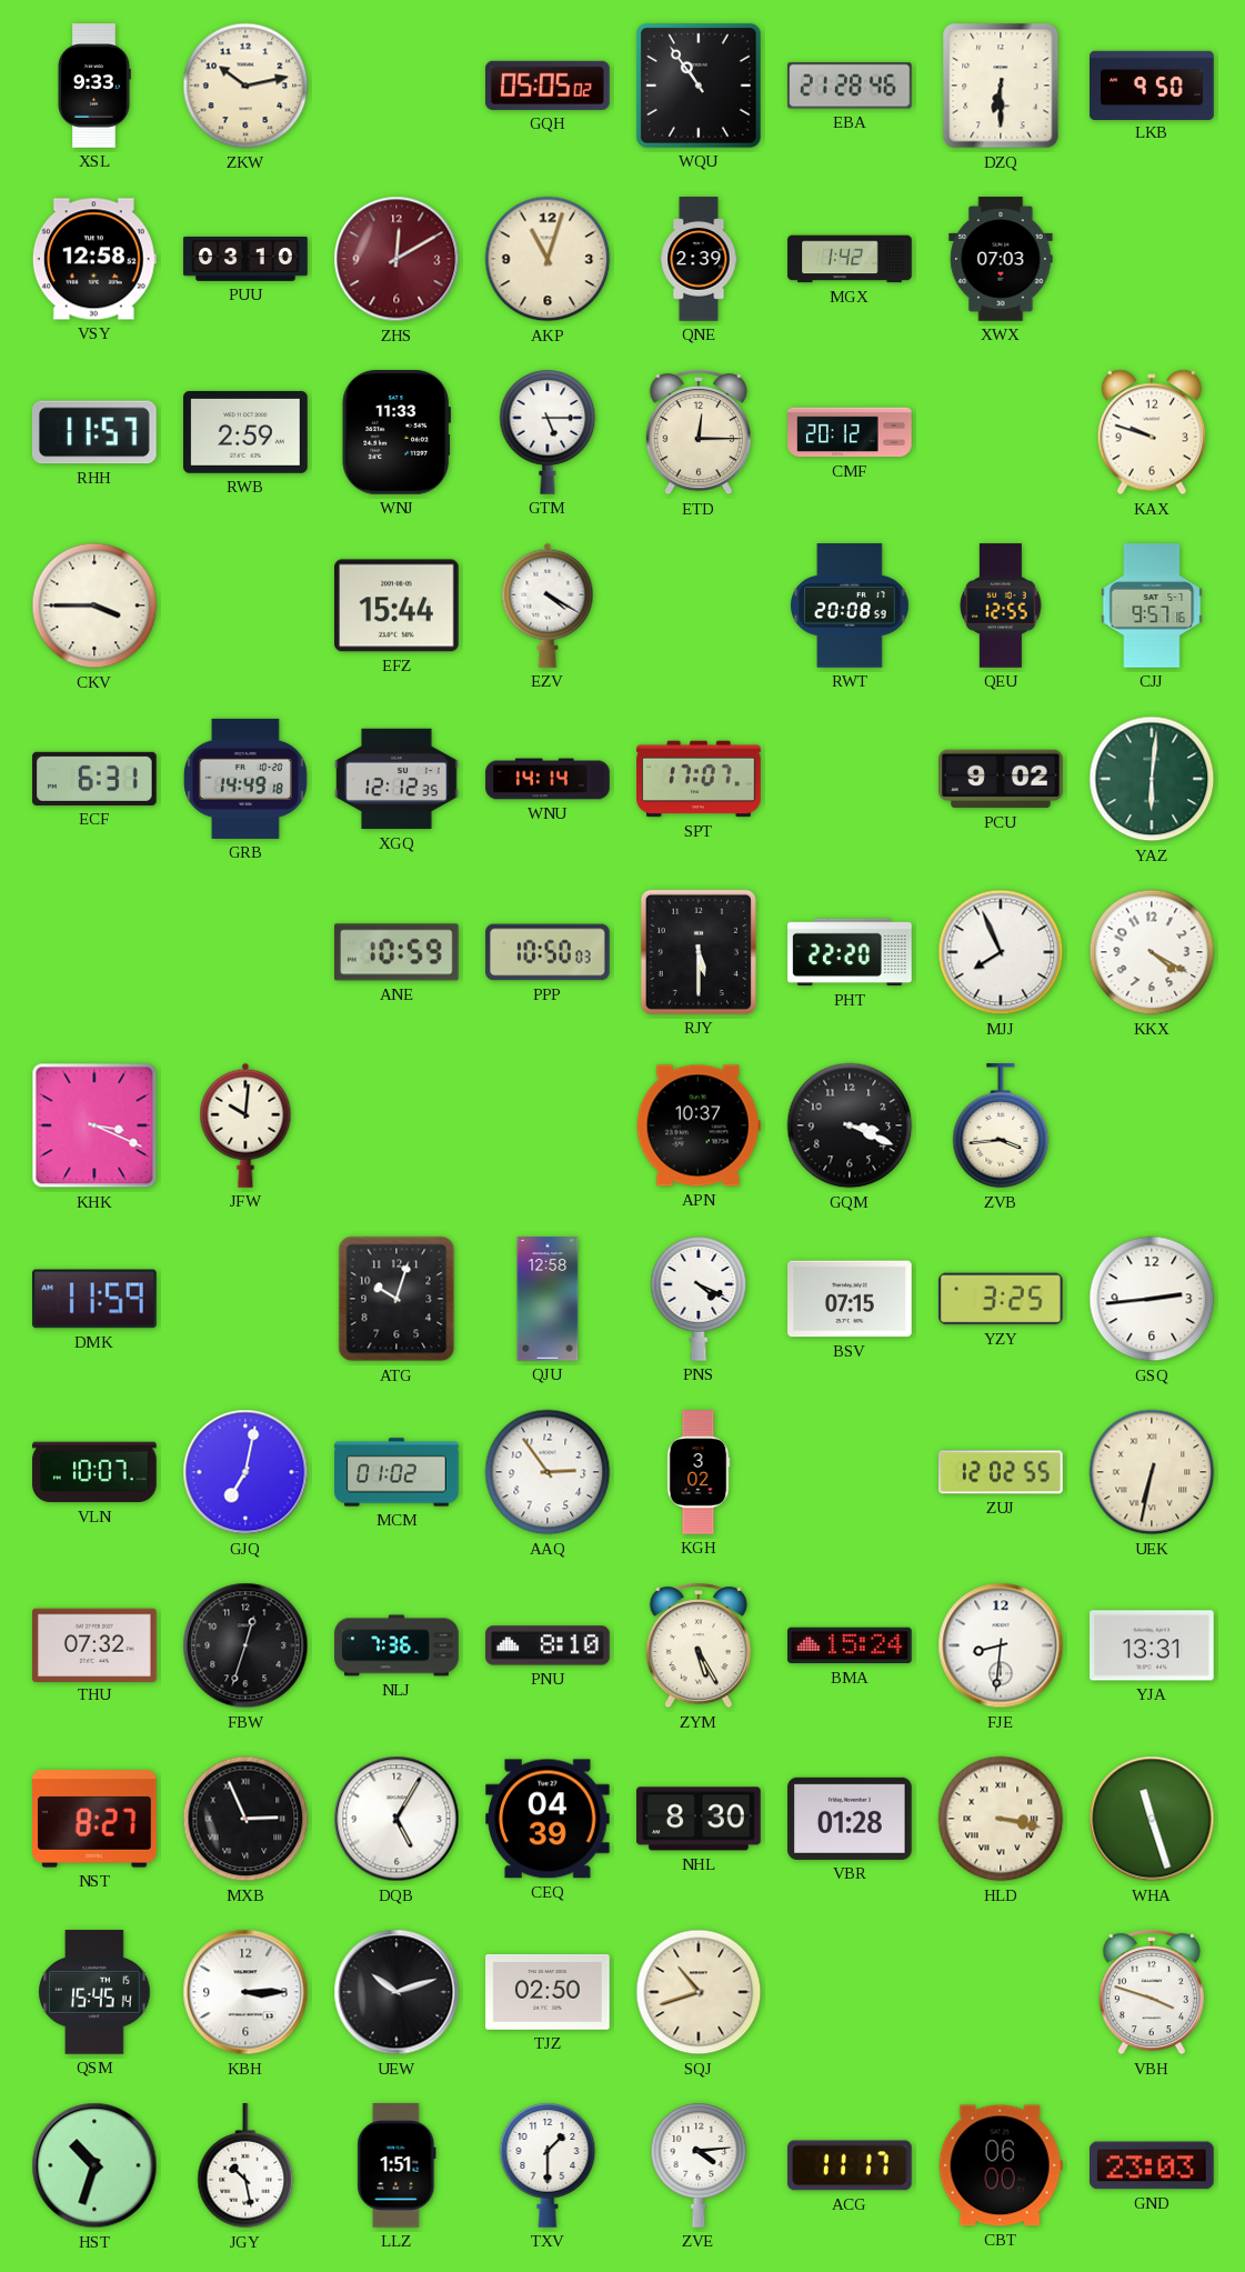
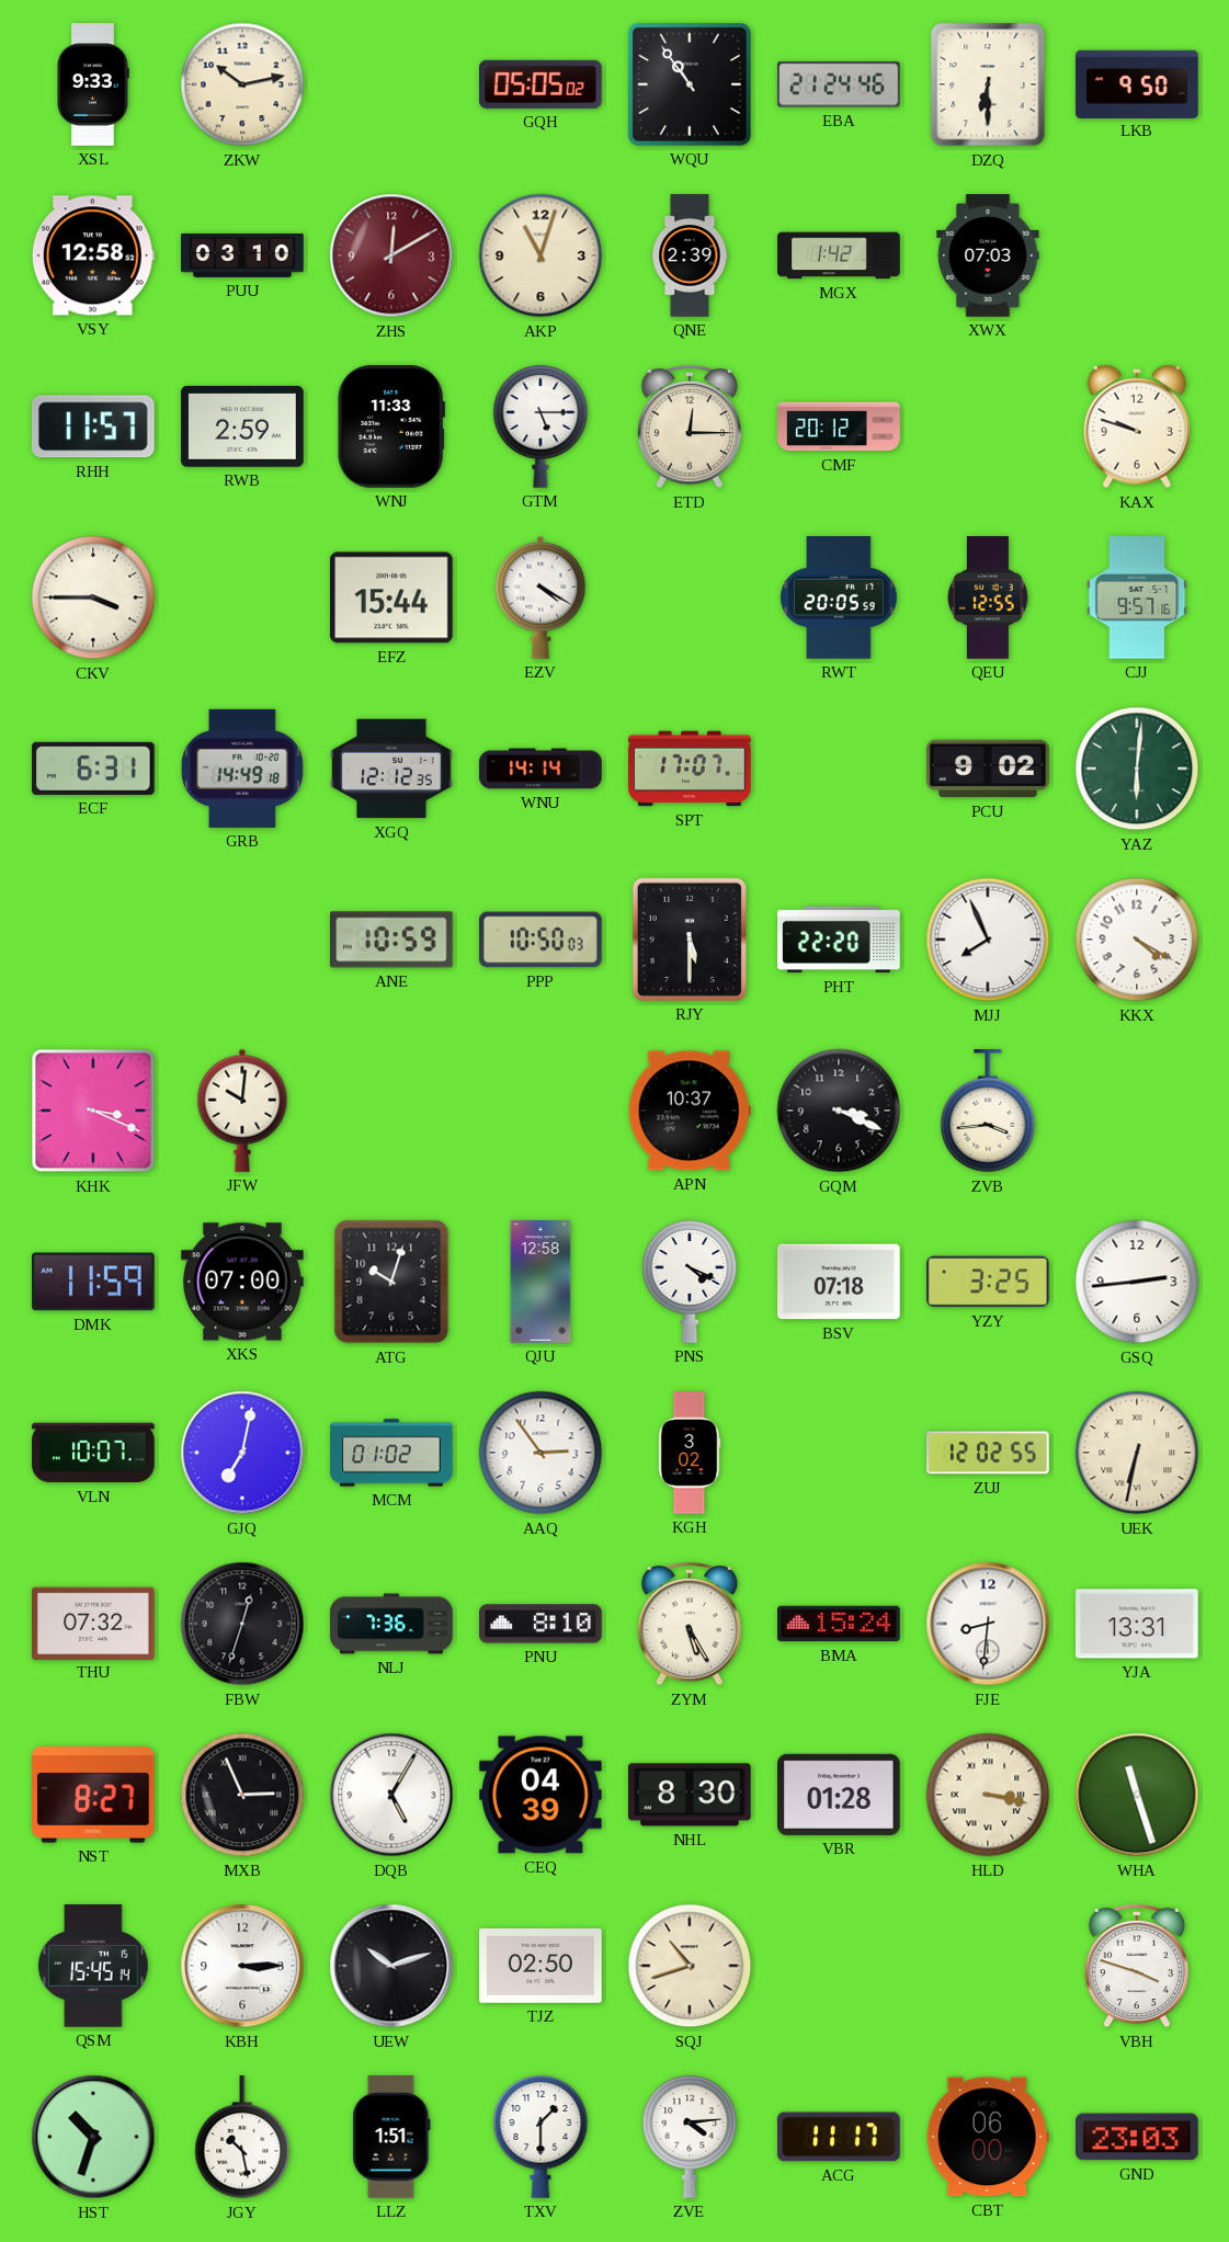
EBA: 21:28 -> 21:24 (840, 84)
RWT: 20:08 -> 20:05 (839, 598)
XKS: none -> 07:00 (243, 1282)
BSV: 07:15 -> 07:18 (839, 1282)
